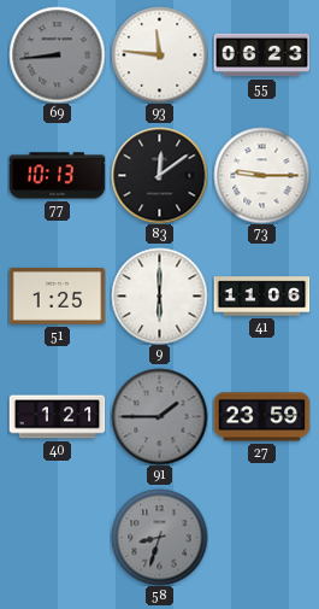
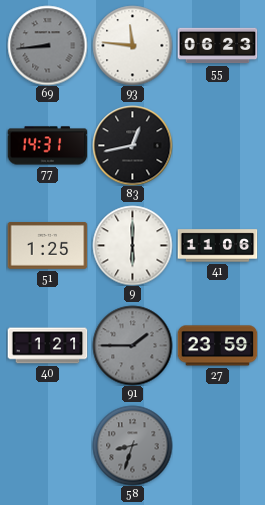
77: 10:13 -> 14:31 (47, 146)
83: 12:09 -> 12:43 (132, 145)
73: 9:15 -> none (261, 175)
